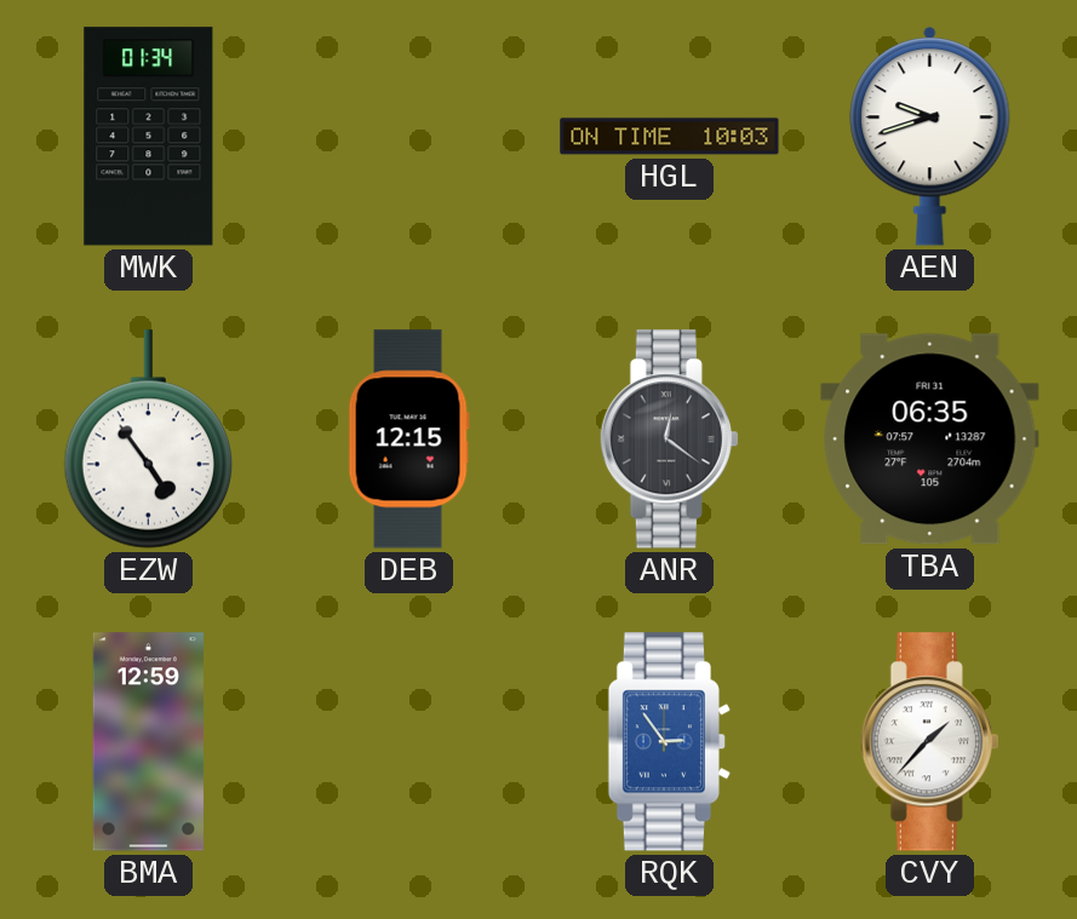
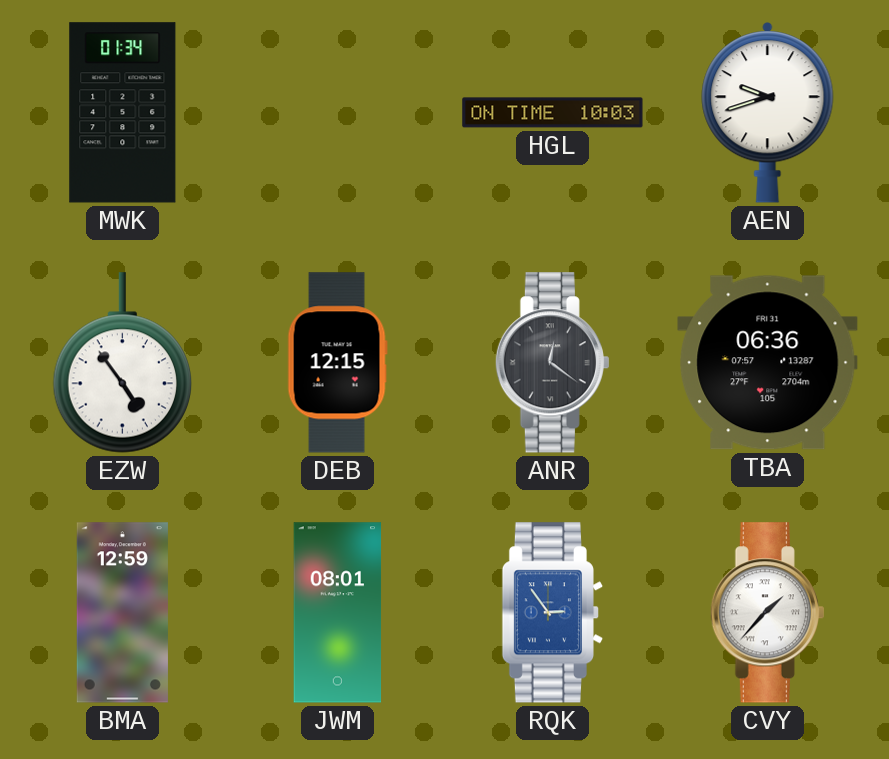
TBA: 06:35 -> 06:36 (768, 363)
JWM: none -> 08:01 (338, 613)
